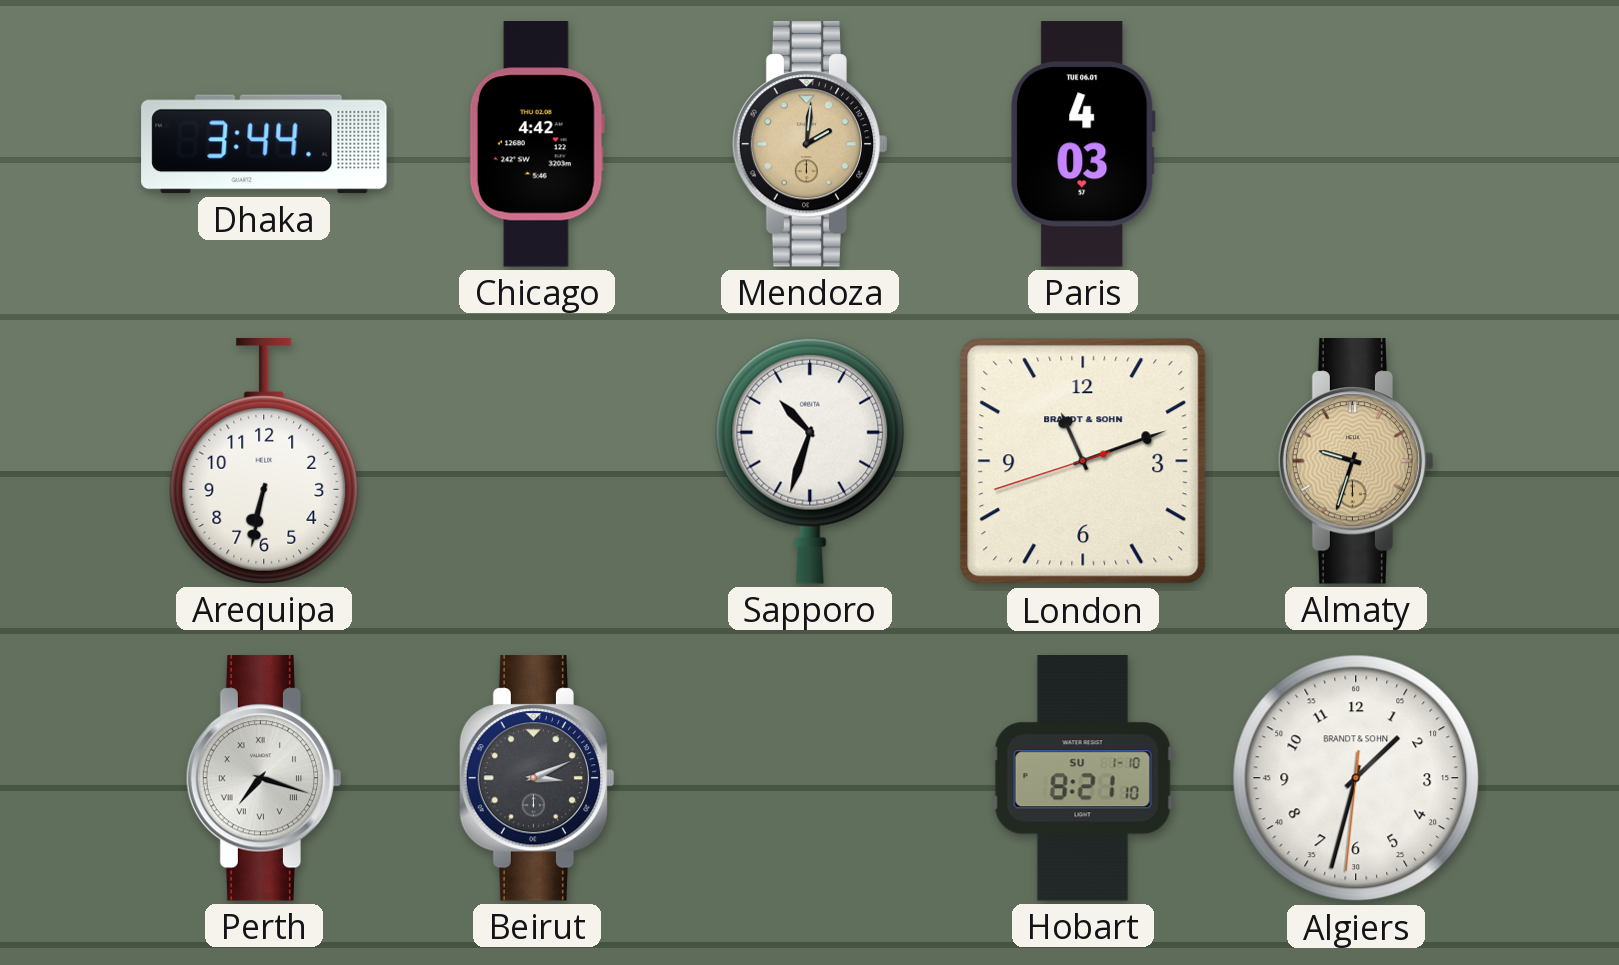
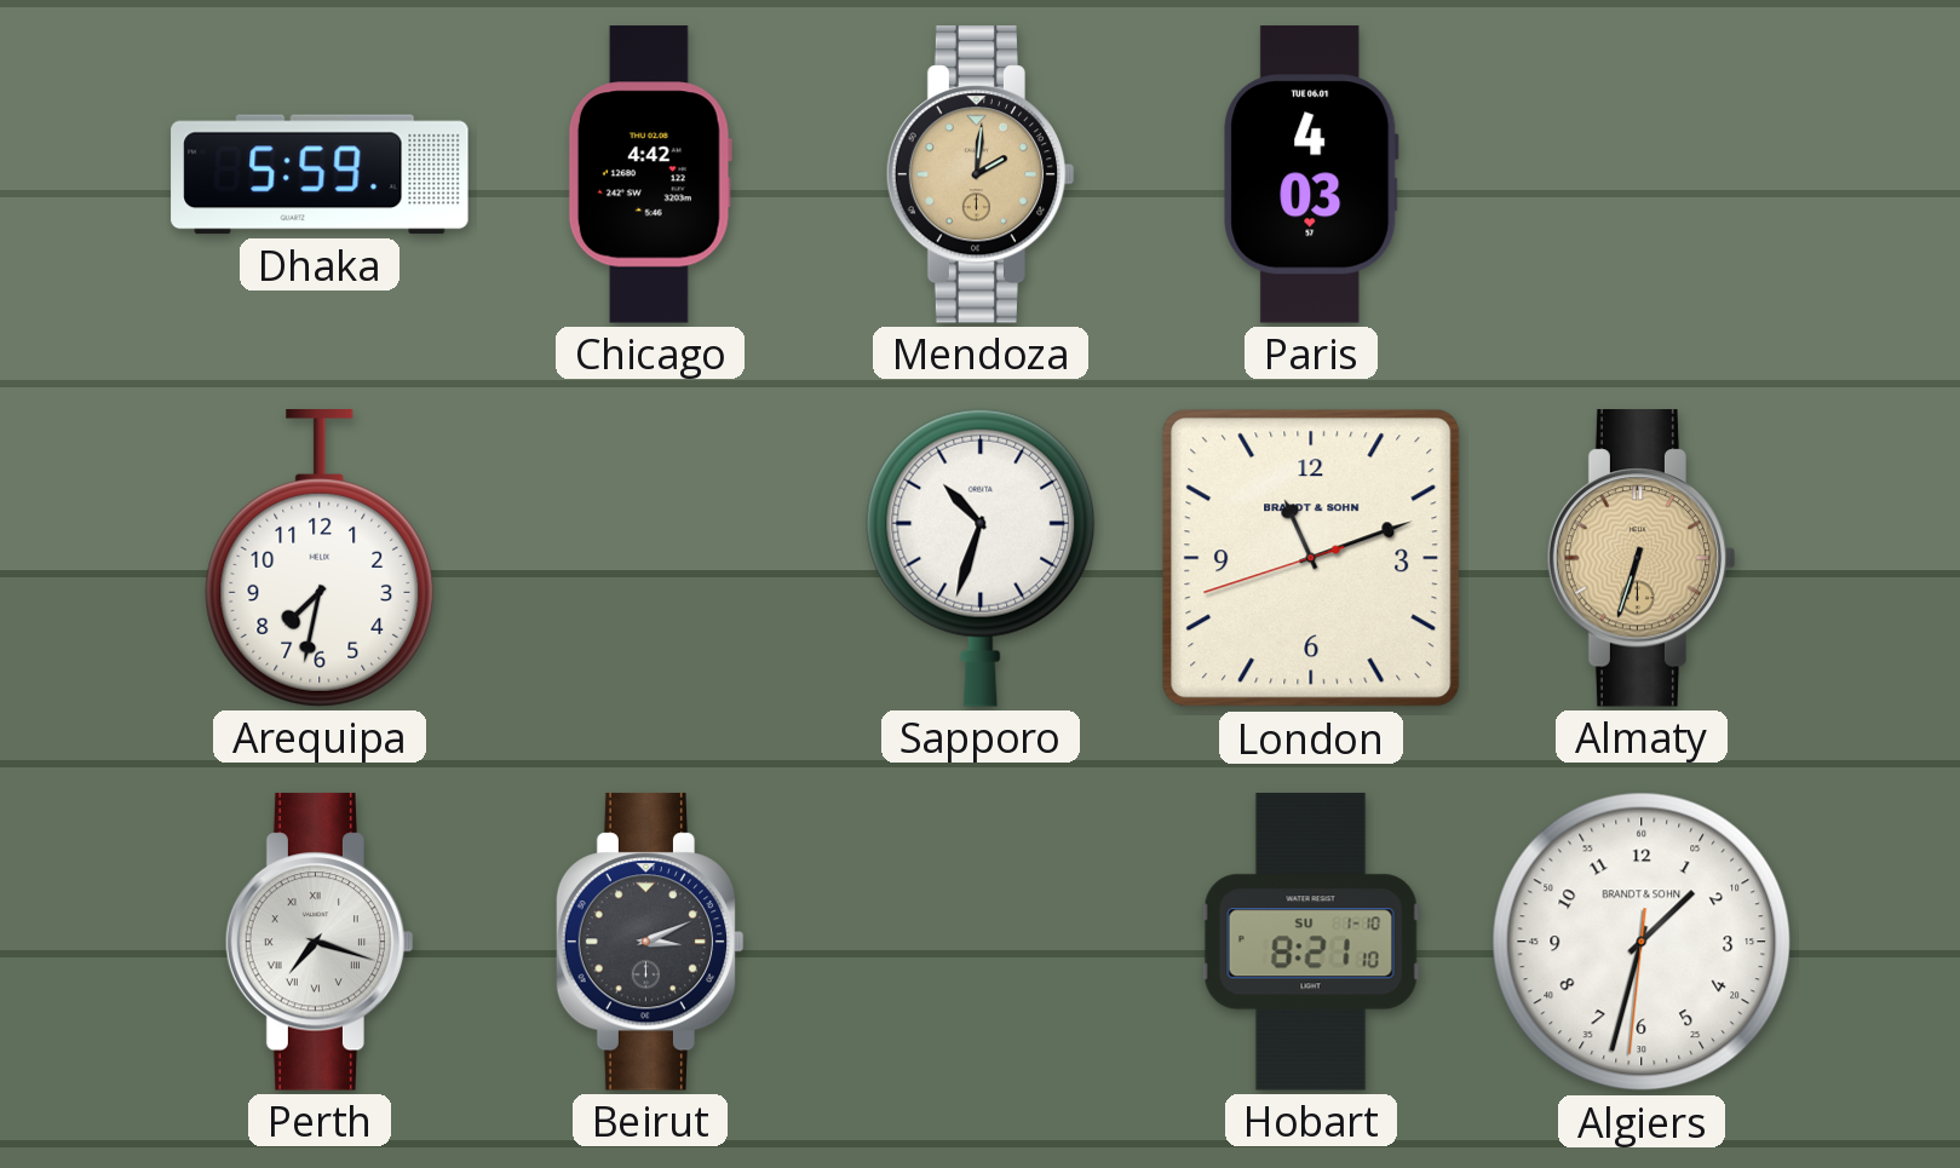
Dhaka: 3:44 -> 5:59 (320, 174)
Arequipa: 6:32 -> 7:32 (320, 559)
Almaty: 9:33 -> 6:33 (1642, 558)
